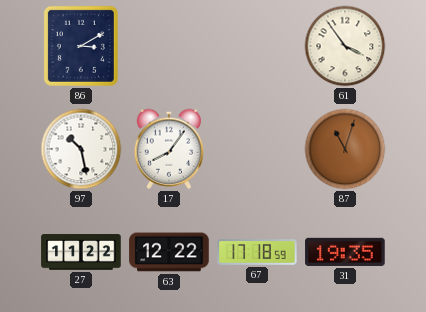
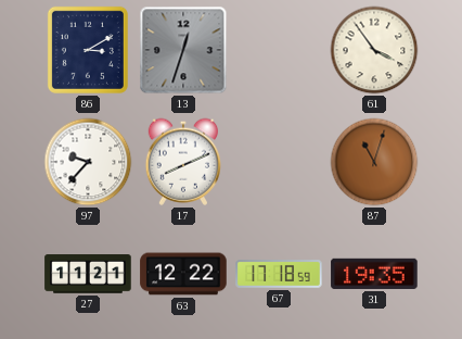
13: none -> 12:33 (183, 50)
97: 10:28 -> 9:37 (88, 162)
17: 8:06 -> 8:11 (182, 162)
27: 11:22 -> 11:21 (88, 274)
